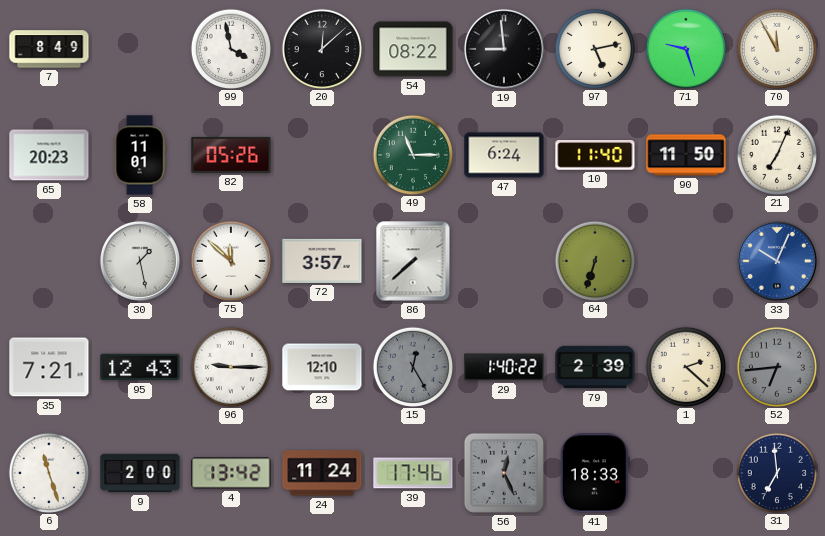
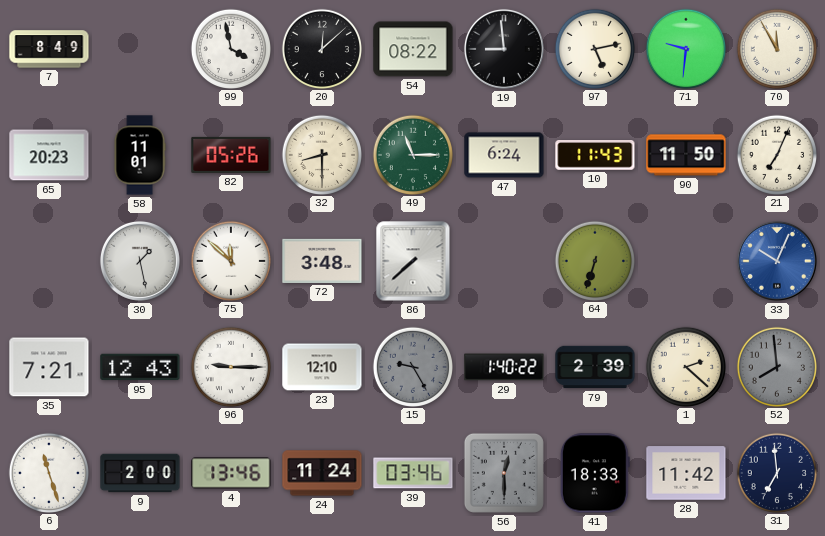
71: 9:27 -> 9:31 (685, 48)
32: none -> 8:30 (321, 154)
10: 11:40 -> 11:43 (595, 156)
72: 3:57 -> 3:48 (322, 261)
15: 12:25 -> 9:25 (412, 366)
52: 6:44 -> 7:59 (776, 366)
4: 13:42 -> 13:46 (231, 473)
39: 17:46 -> 03:46 (413, 473)
56: 12:26 -> 12:30 (504, 473)
28: none -> 11:42 (686, 473)
